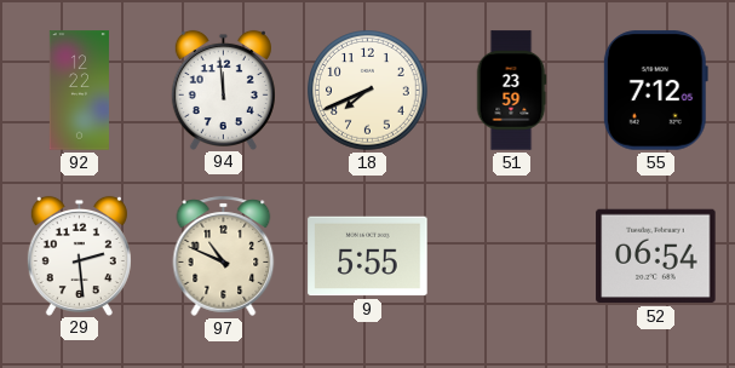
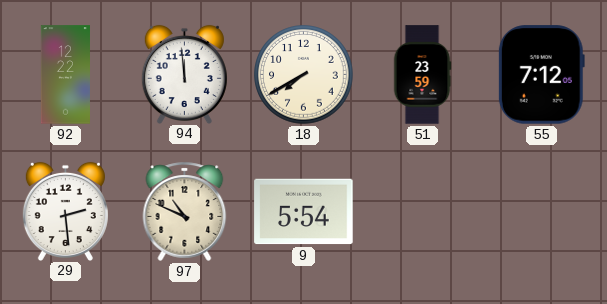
18: 7:41 -> 7:40 (304, 75)
9: 5:55 -> 5:54 (304, 212)
52: 06:54 -> none (656, 257)
